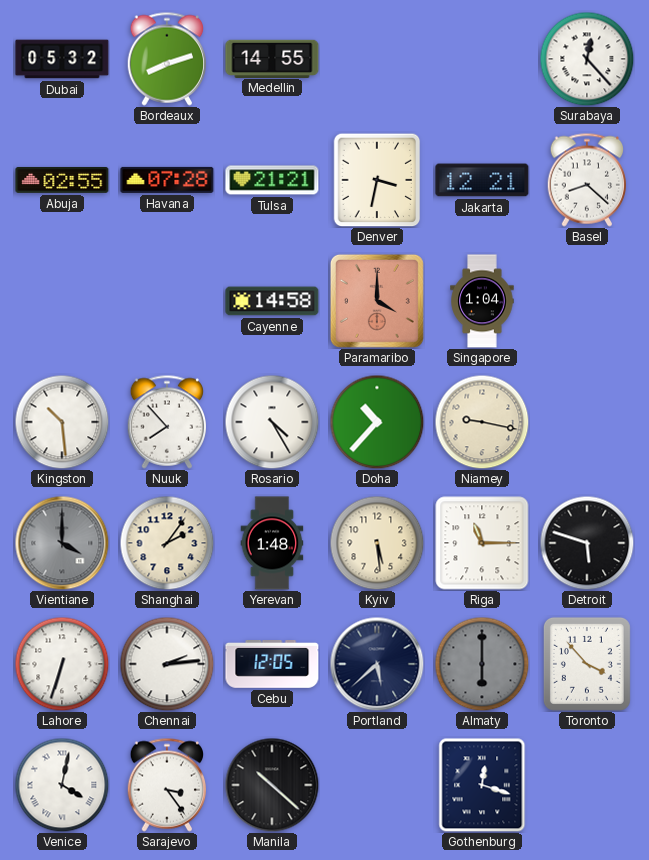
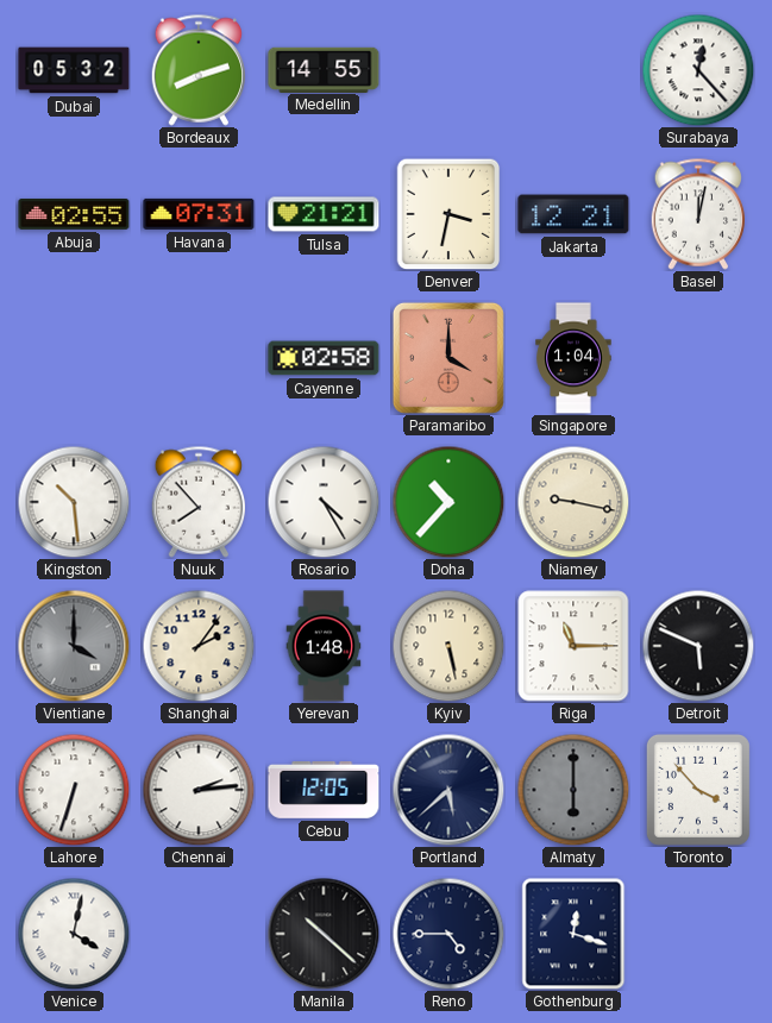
Havana: 07:28 -> 07:31 (199, 214)
Basel: 8:22 -> 12:02 (698, 214)
Cayenne: 14:58 -> 02:58 (324, 358)
Kyiv: 5:29 -> 5:28 (448, 646)
Detroit: 5:48 -> 5:49 (698, 646)
Sarajevo: 3:24 -> none (167, 785)
Reno: none -> 4:45 (448, 934)
